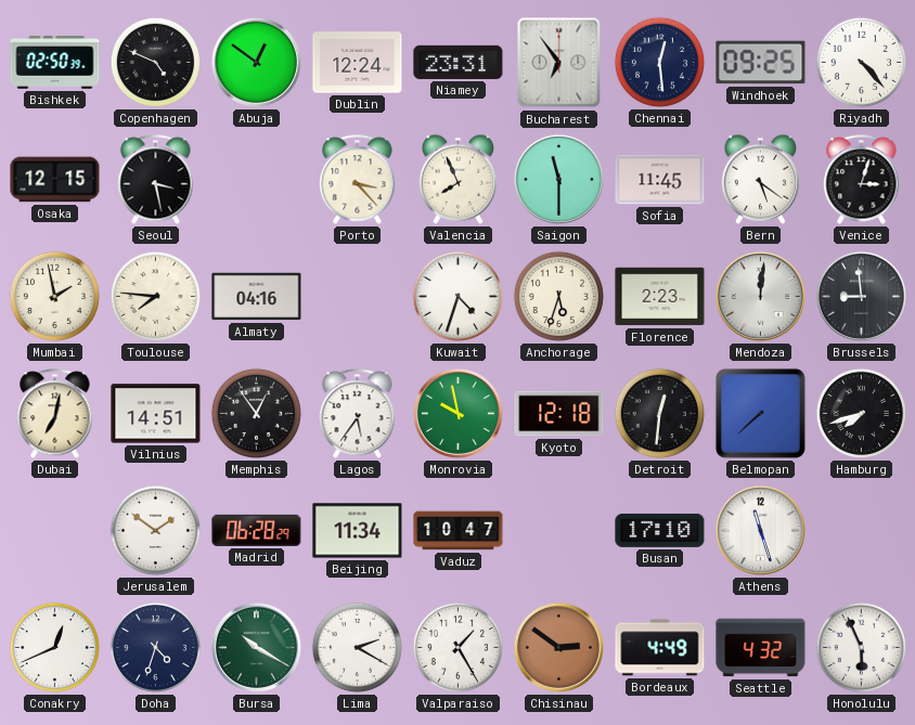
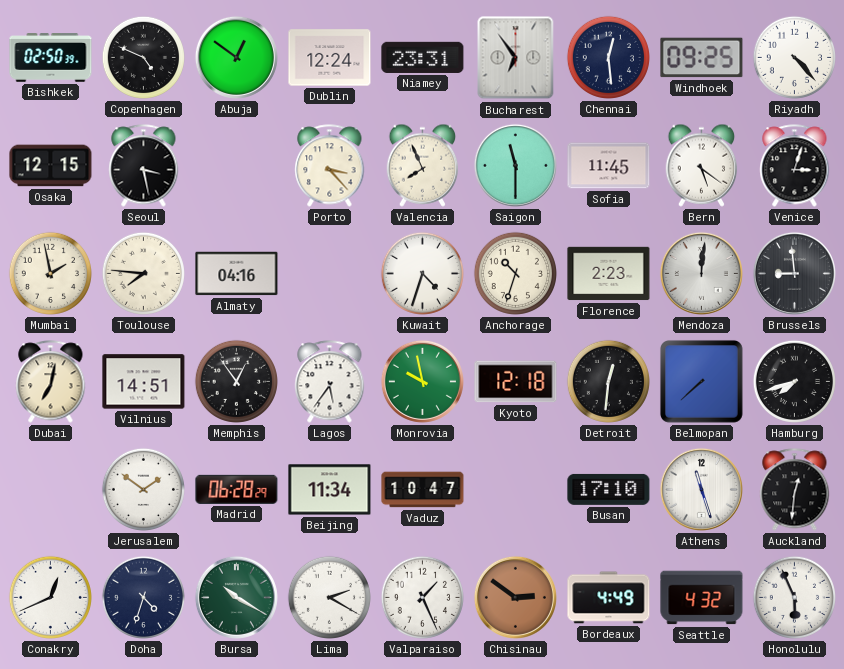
Anchorage: 5:33 -> 10:33 (515, 273)
Auckland: none -> 12:31 (795, 490)
Valparaiso: 1:25 -> 1:26 (422, 597)
